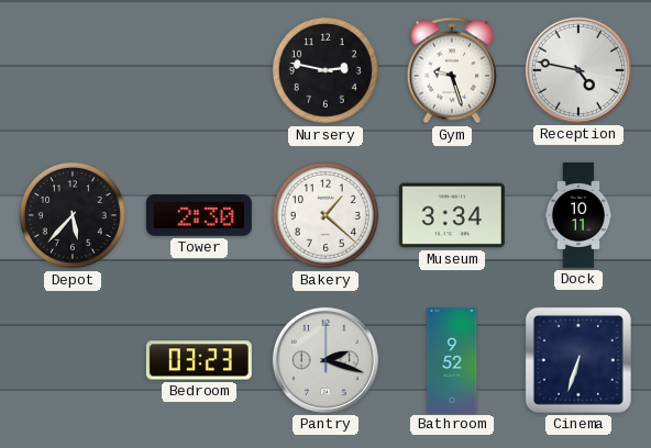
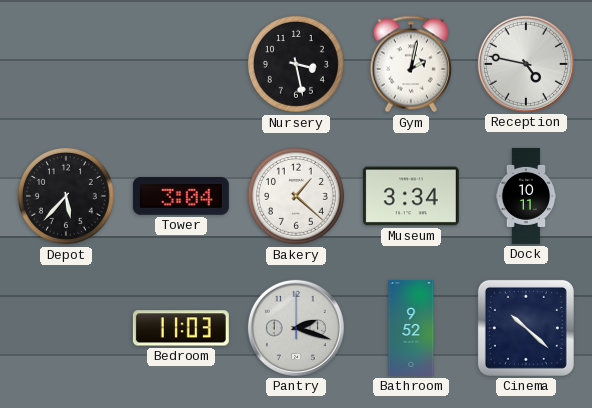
Nursery: 2:47 -> 3:28 (296, 64)
Gym: 9:27 -> 2:02 (411, 64)
Tower: 2:30 -> 3:04 (181, 197)
Bedroom: 03:23 -> 11:03 (181, 328)
Cinema: 6:33 -> 10:22 (526, 328)
